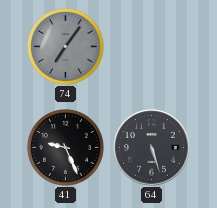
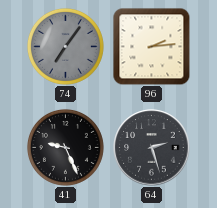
96: none -> 2:14 (151, 46)
64: 5:27 -> 2:27 (152, 148)
